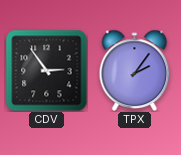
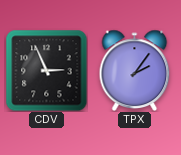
CDV: 2:54 -> 2:56 (46, 70)
